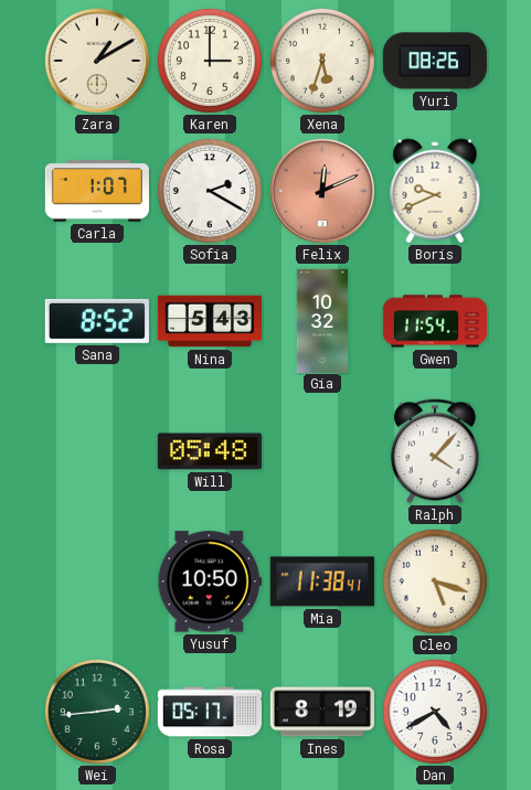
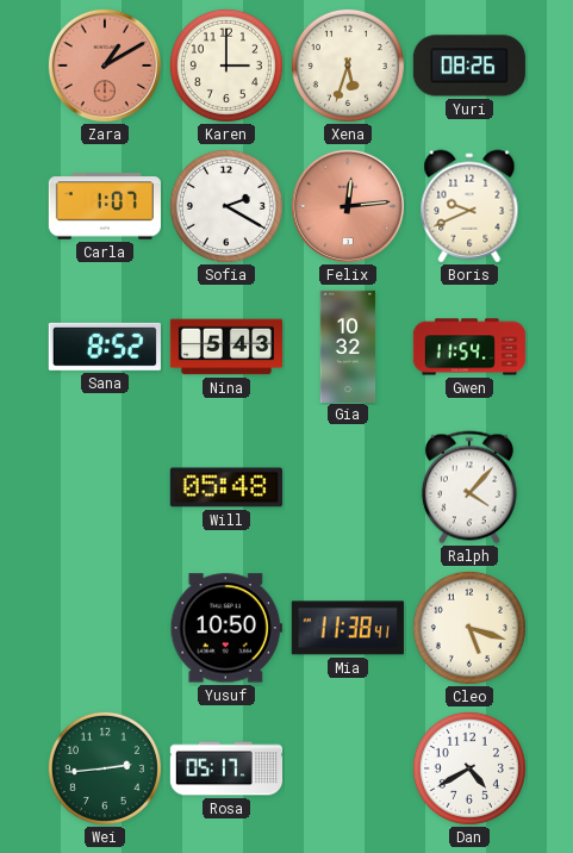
Zara dial: cream -> salmon (105, 66)
Felix: 12:11 -> 12:14 (348, 206)
Ines: 8:19 -> none (321, 712)
